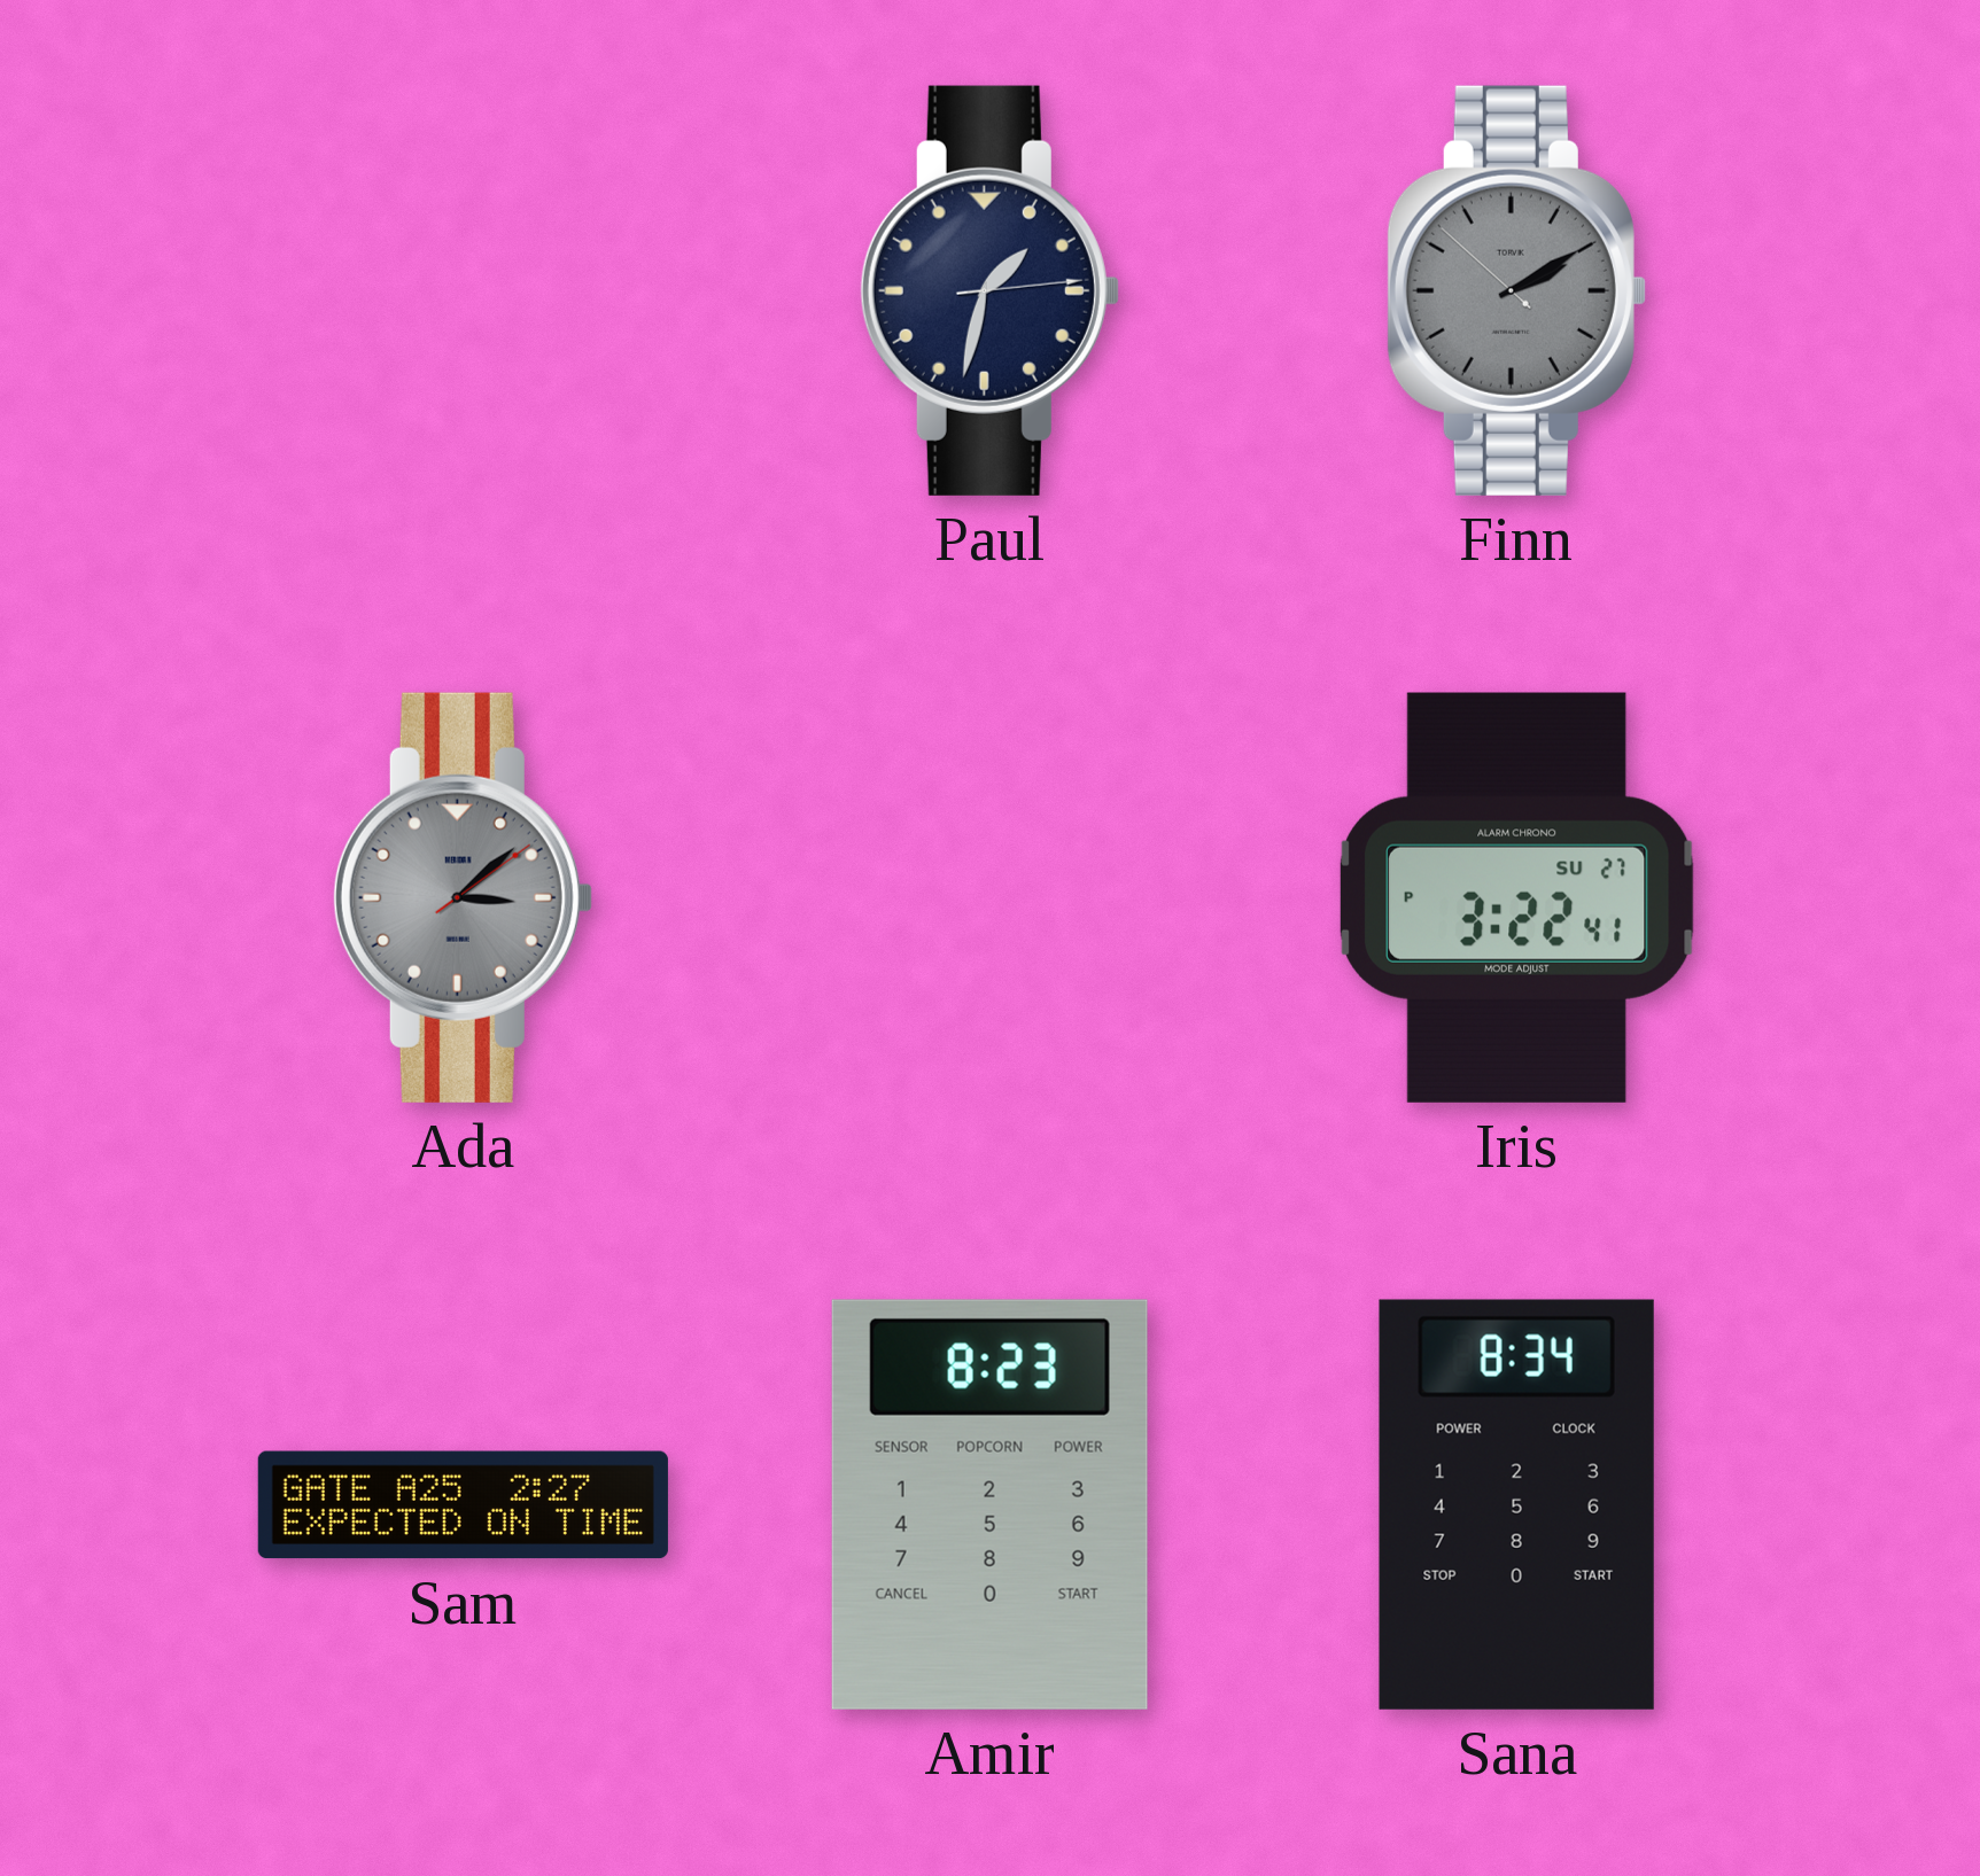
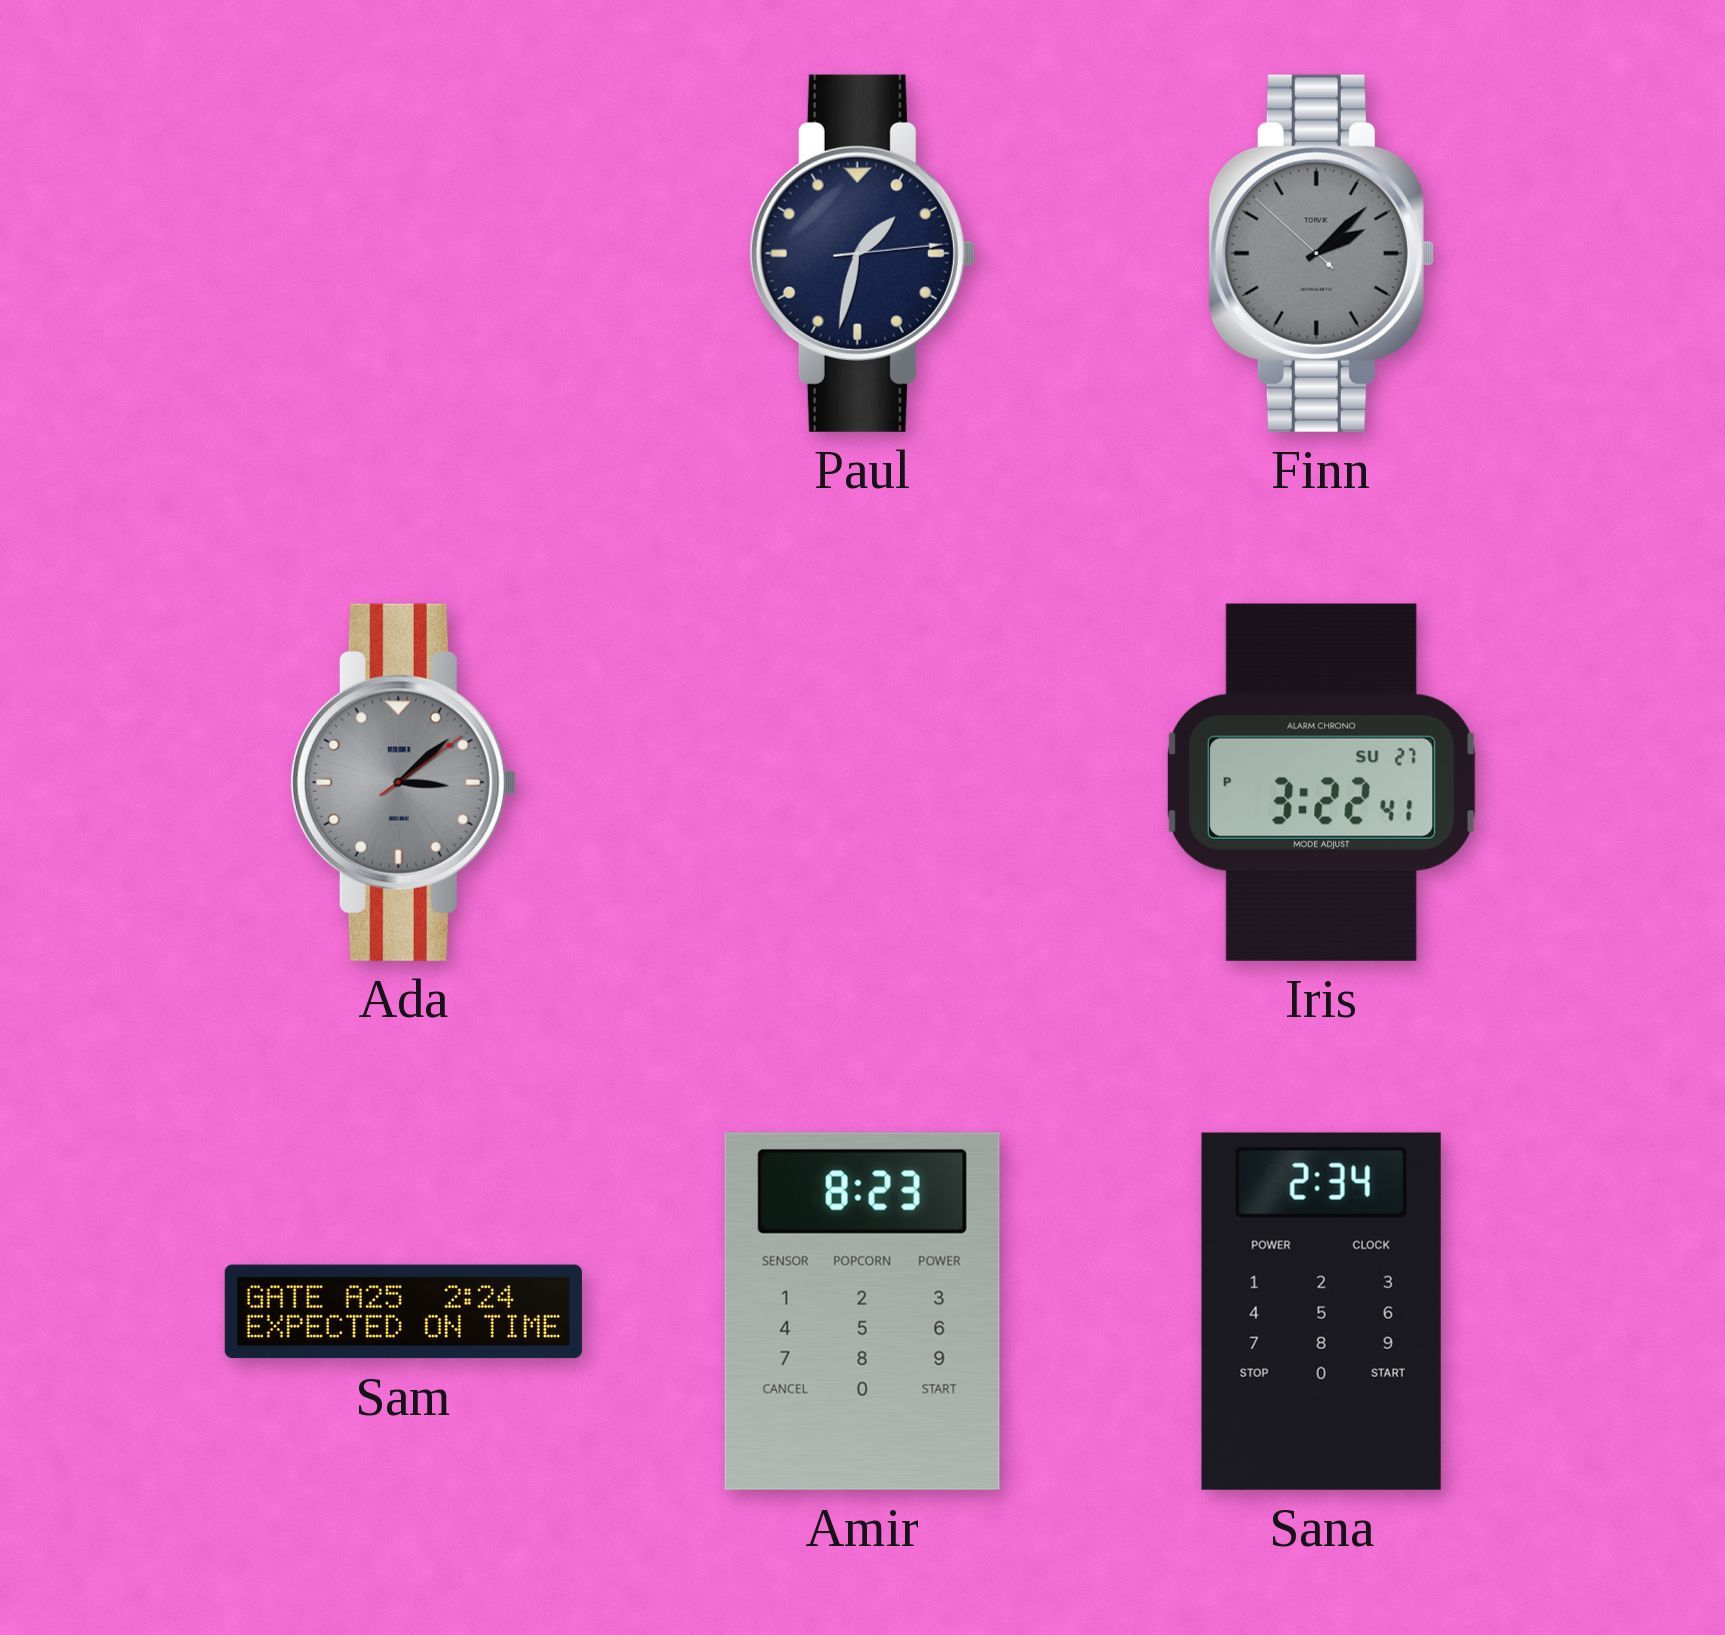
Finn: 2:09 -> 2:07 (1321, 253)
Sam: 2:27 -> 2:24 (403, 1312)
Sana: 8:34 -> 2:34 (1321, 1311)
